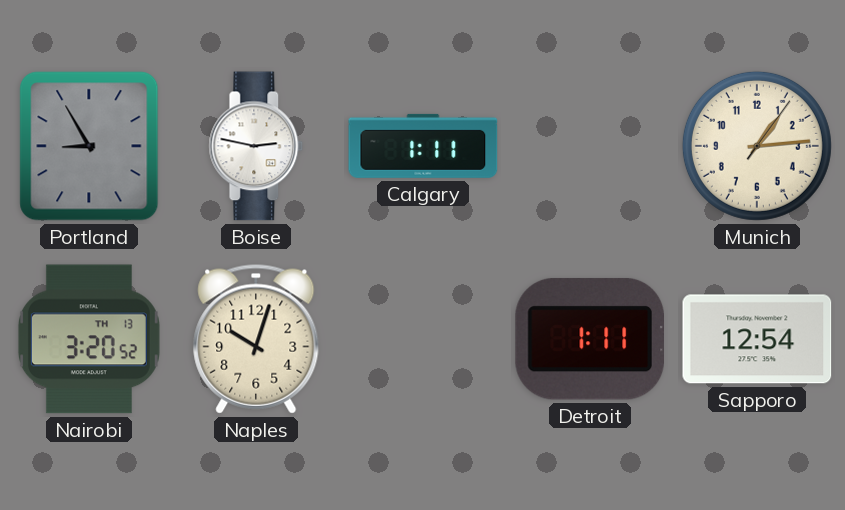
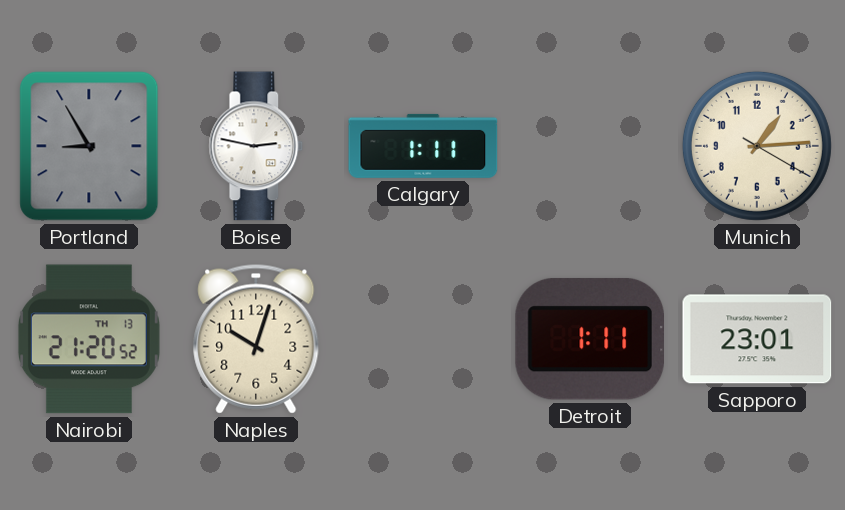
Munich: 1:14:06 -> 1:14:20 (757, 146)
Nairobi: 3:20 -> 21:20 (89, 339)
Sapporo: 12:54 -> 23:01 (757, 339)
